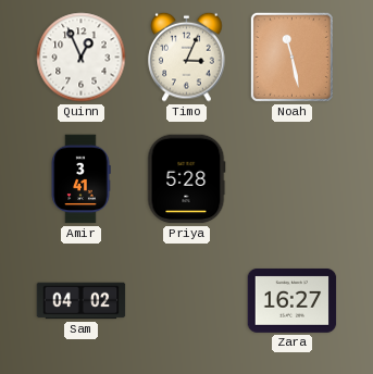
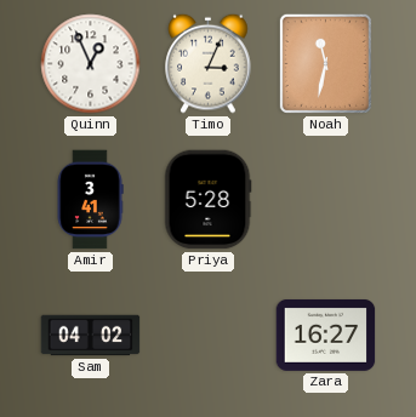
Noah: 11:28 -> 11:32 (325, 63)
